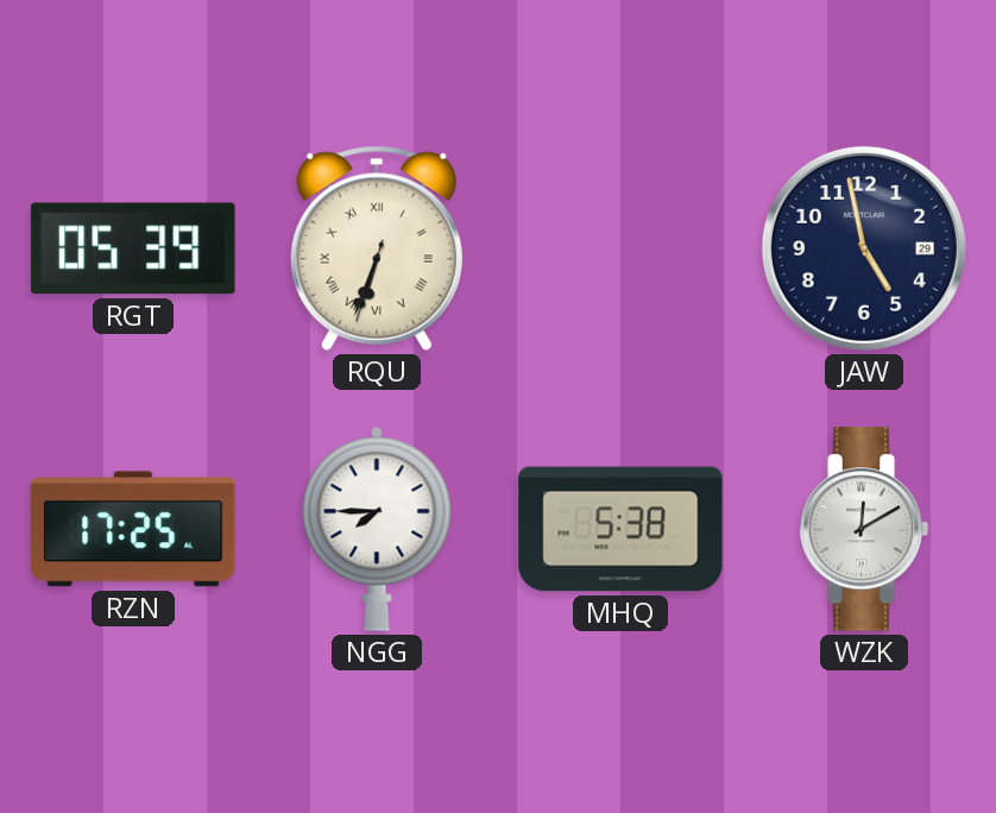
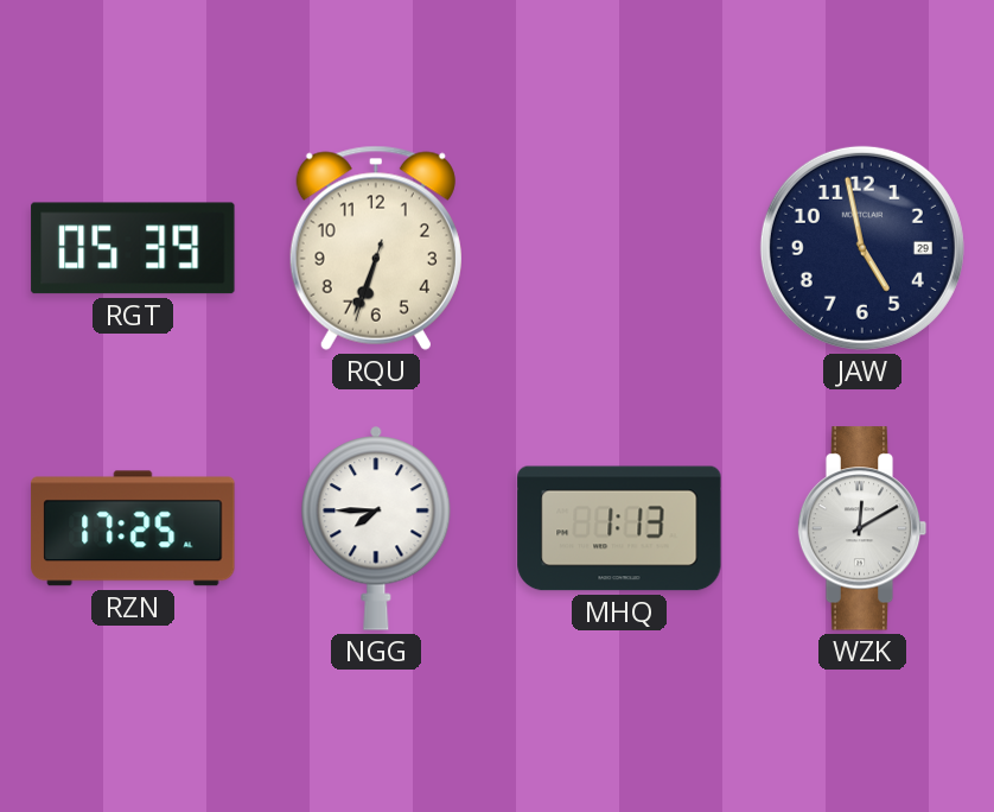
RQU numerals: Roman -> Arabic (376, 248)
MHQ: 5:38 -> 1:13 (619, 528)
